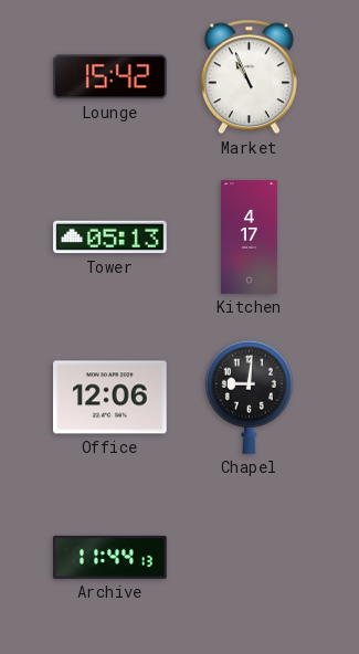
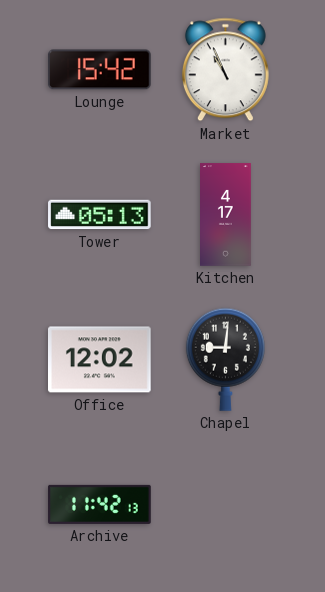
Office: 12:06 -> 12:02 (100, 360)
Archive: 11:44 -> 11:42 (100, 504)
